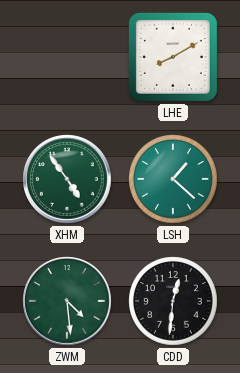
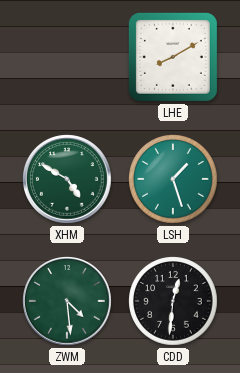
XHM: 4:54 -> 4:50 (67, 179)
LSH: 1:22 -> 1:27 (173, 179)
